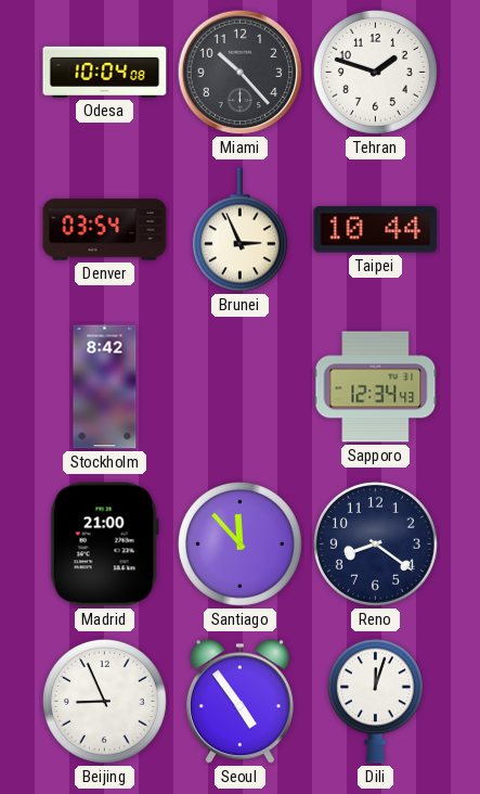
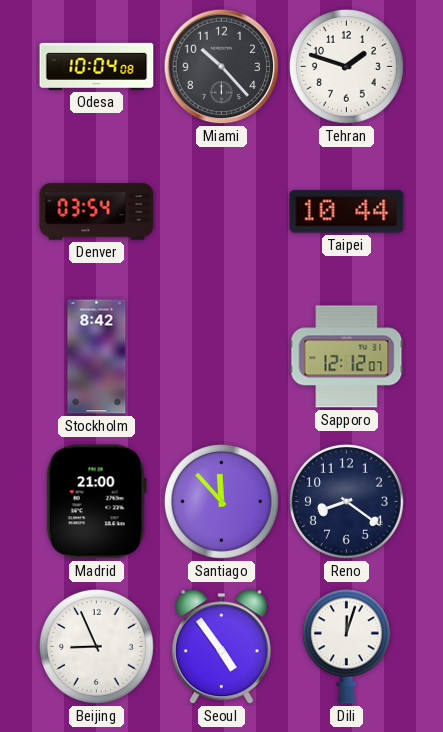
Brunei: 2:56 -> none (239, 230)
Sapporo: 12:34 -> 12:12 (347, 357)
